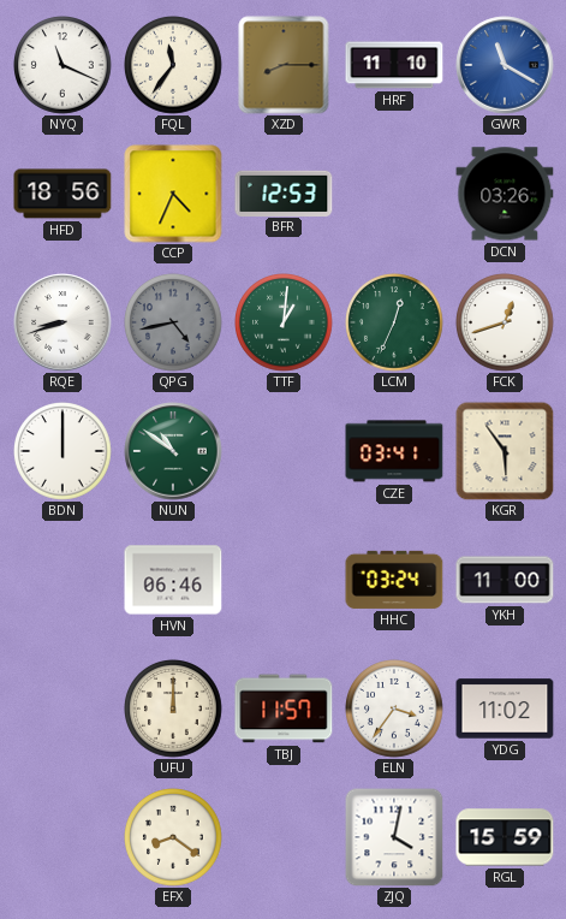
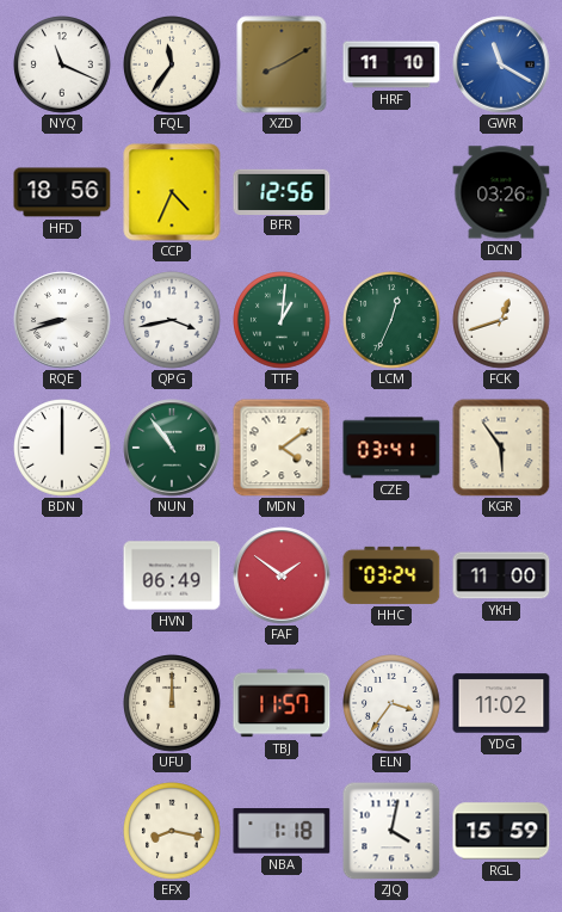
XZD: 8:15 -> 8:10 (282, 64)
BFR: 12:53 -> 12:56 (282, 191)
QPG: 4:43 -> 3:43 (173, 321)
QPG dial: grey -> white (173, 321)
NUN: 10:51 -> 10:54 (172, 448)
MDN: none -> 4:09 (282, 448)
HVN: 06:46 -> 06:49 (172, 575)
FAF: none -> 1:51 (282, 575)
EFX: 8:21 -> 8:17 (173, 832)
NBA: none -> 1:18 (282, 832)
